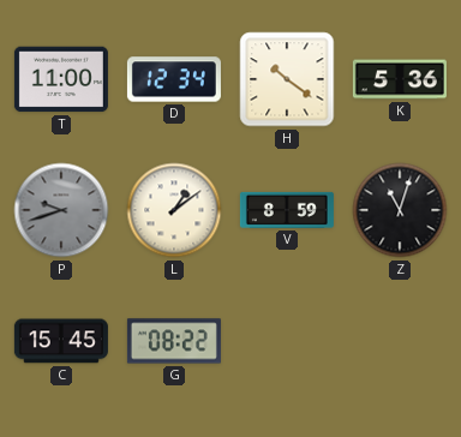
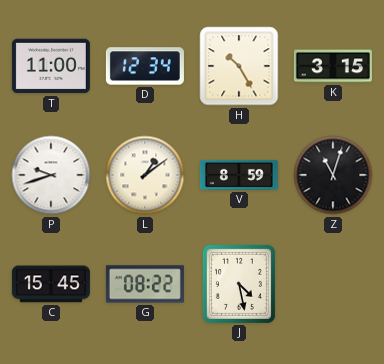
H: 10:21 -> 10:25 (239, 66)
K: 5:36 -> 3:15 (333, 66)
P dial: grey -> white (51, 175)
J: none -> 4:28 (239, 284)
